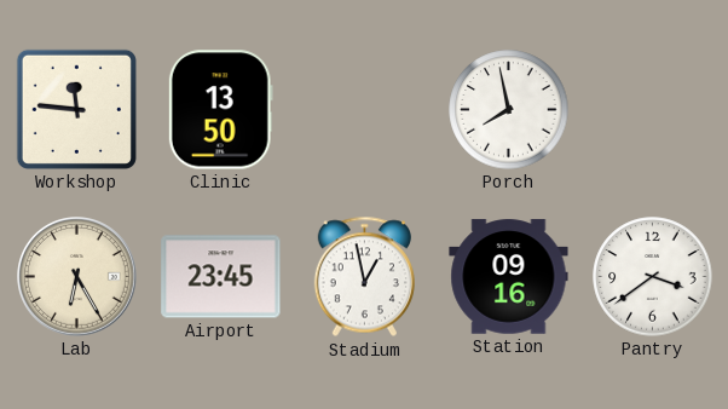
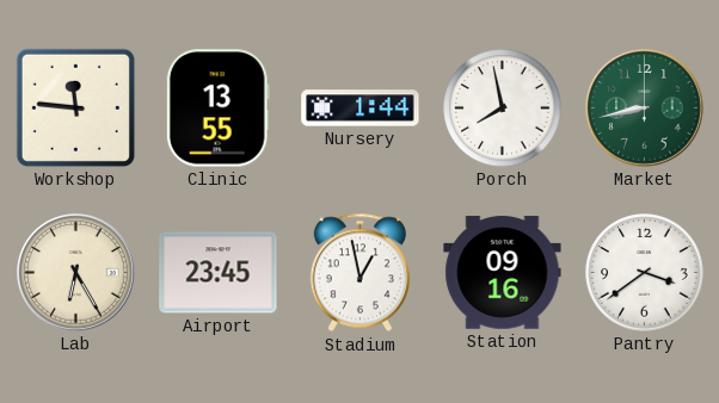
Clinic: 13:50 -> 13:55 (217, 108)
Nursery: none -> 1:44 (361, 108)
Market: none -> 8:43 (645, 108)
